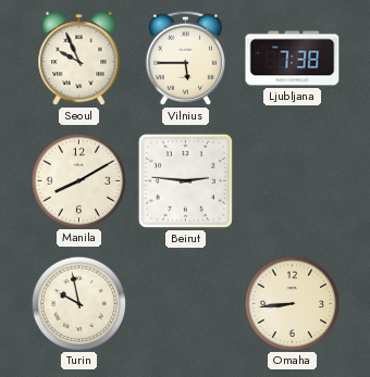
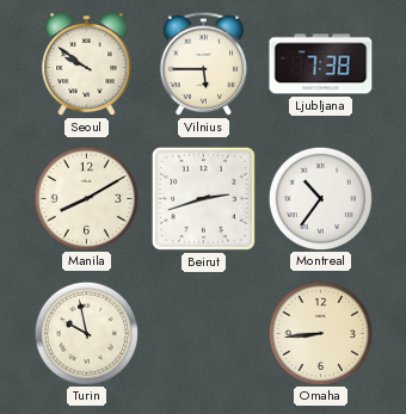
Seoul: 9:56 -> 9:51 (87, 64)
Beirut: 2:46 -> 2:42 (203, 198)
Montreal: none -> 10:36 (320, 198)
